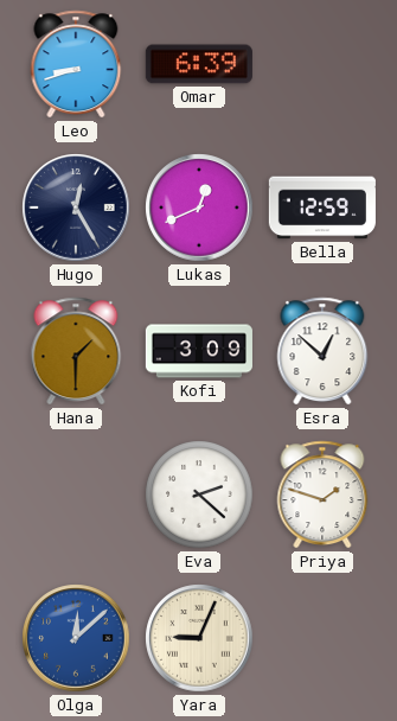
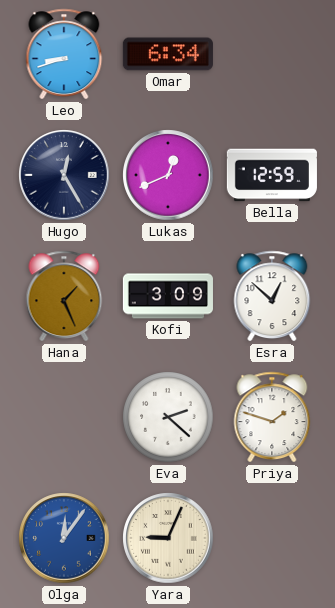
Omar: 6:39 -> 6:34 (168, 54)
Hana: 1:30 -> 1:26 (64, 296)
Olga: 12:08 -> 12:06 (64, 538)
